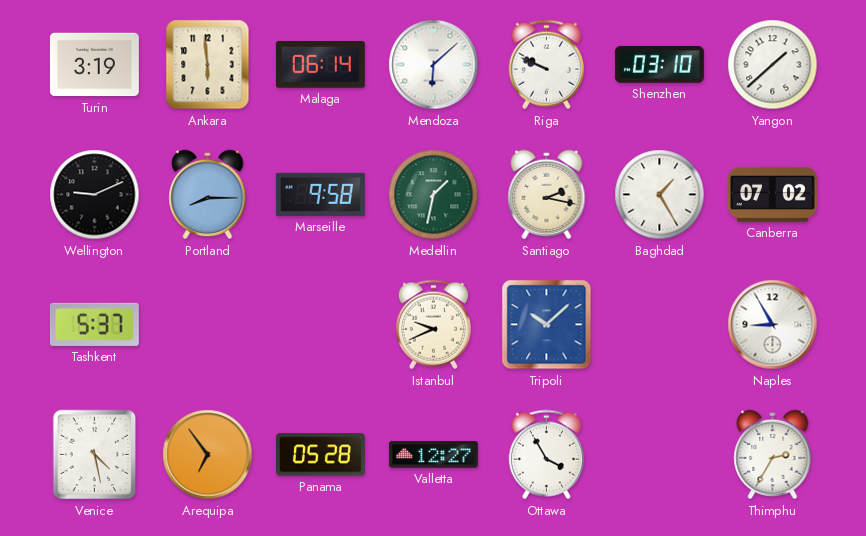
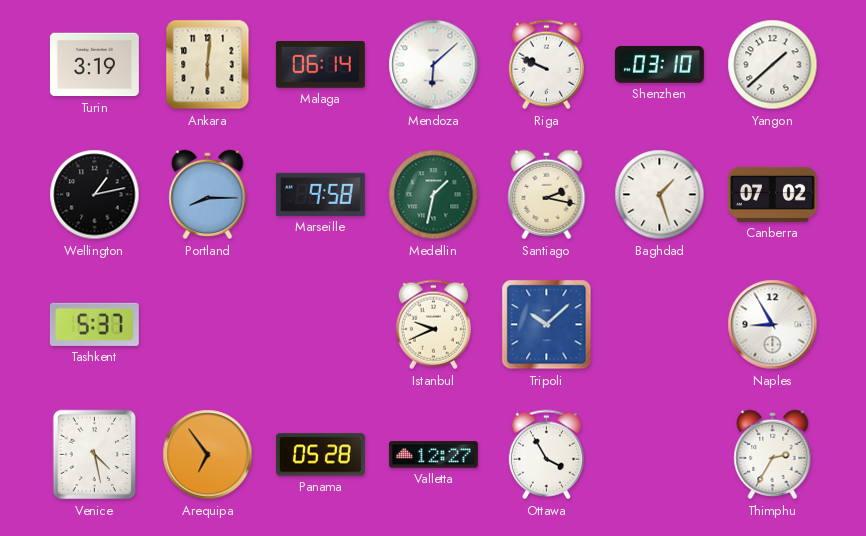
Ankara: 5:59 -> 6:01 (208, 65)
Wellington: 9:11 -> 1:13 (95, 195)
Baghdad: 1:25 -> 1:27 (660, 195)
